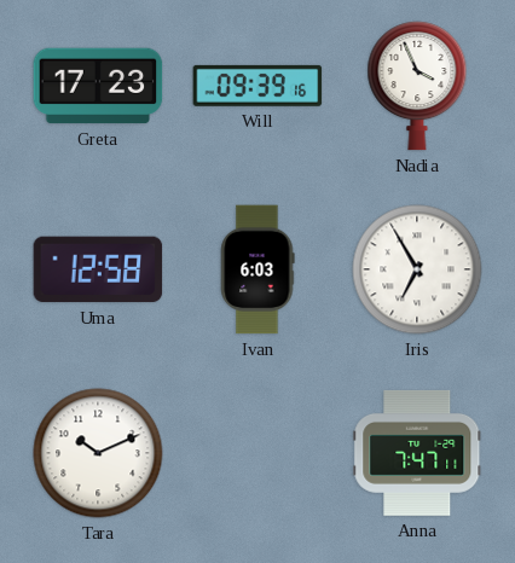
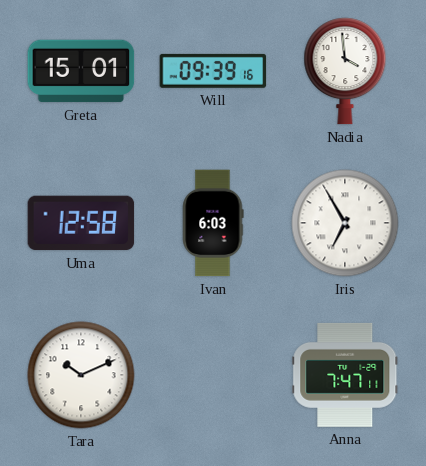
Greta: 17:23 -> 15:01 (81, 71)
Nadia: 3:56 -> 3:59 (345, 71)
